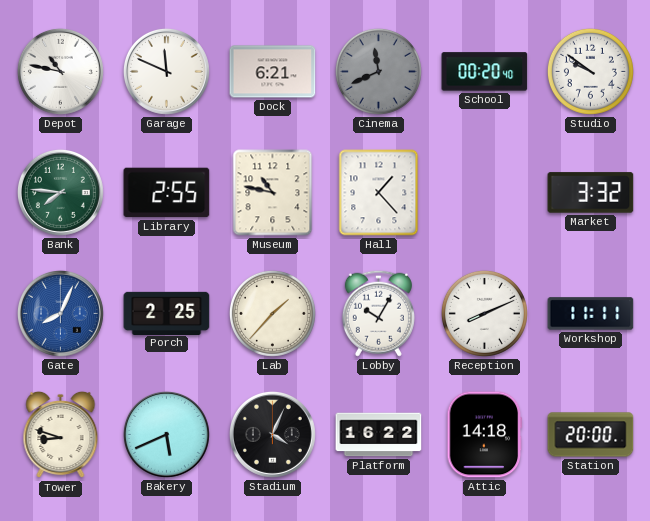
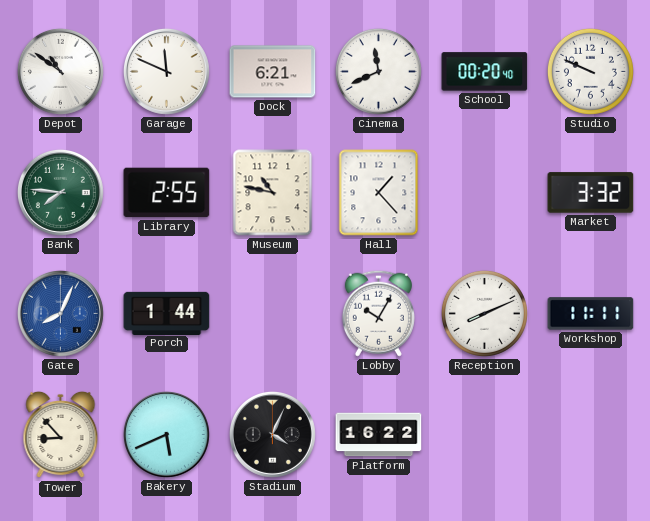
Depot: 10:47 -> 10:51 (60, 71)
Cinema dial: grey -> white (378, 71)
Studio: 9:51 -> 9:49 (590, 71)
Porch: 2:25 -> 1:44 (167, 313)
Lab: 1:37 -> none (272, 313)
Tower: 8:48 -> 8:53 (61, 435)
Attic: 14:18 -> none (485, 435)
Station: 20:00 -> none (591, 435)
